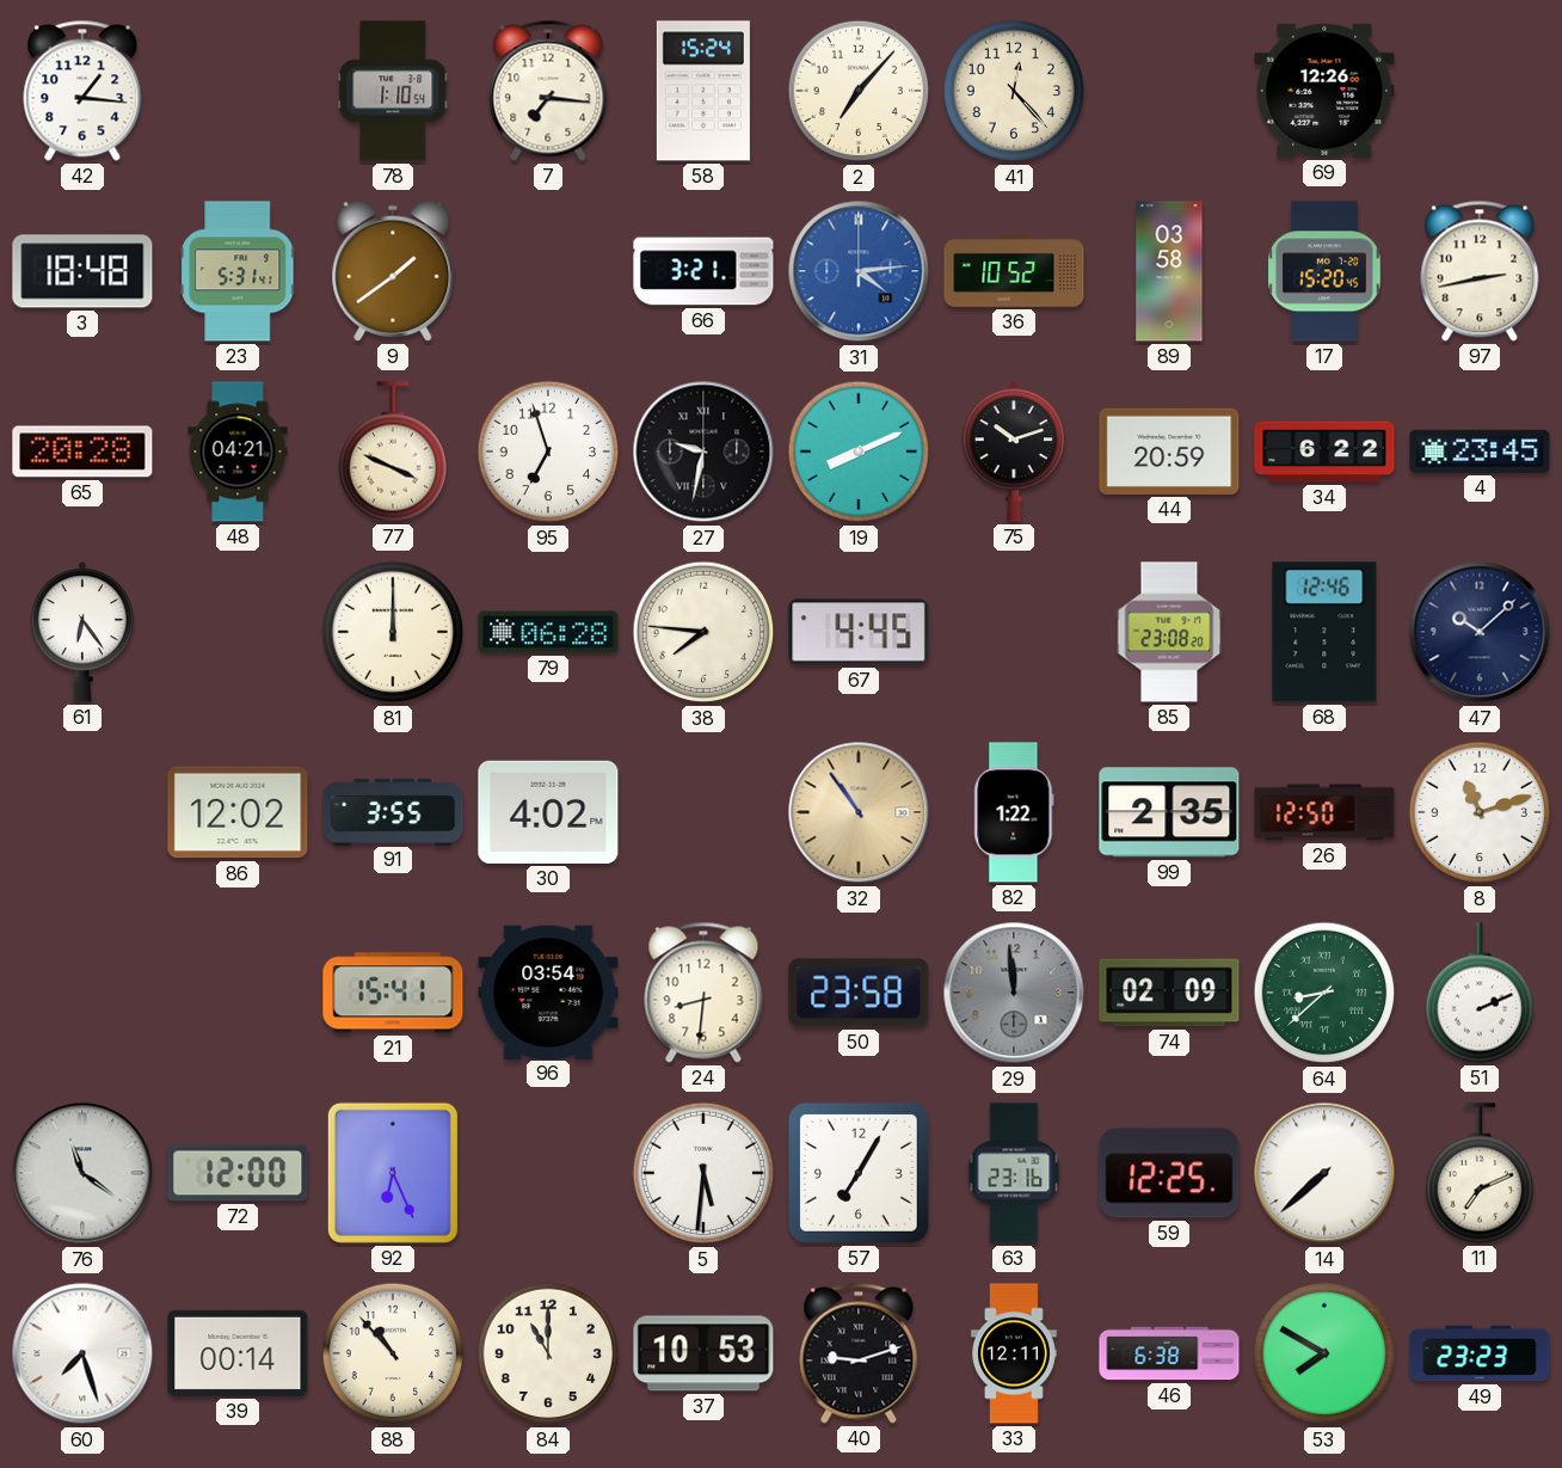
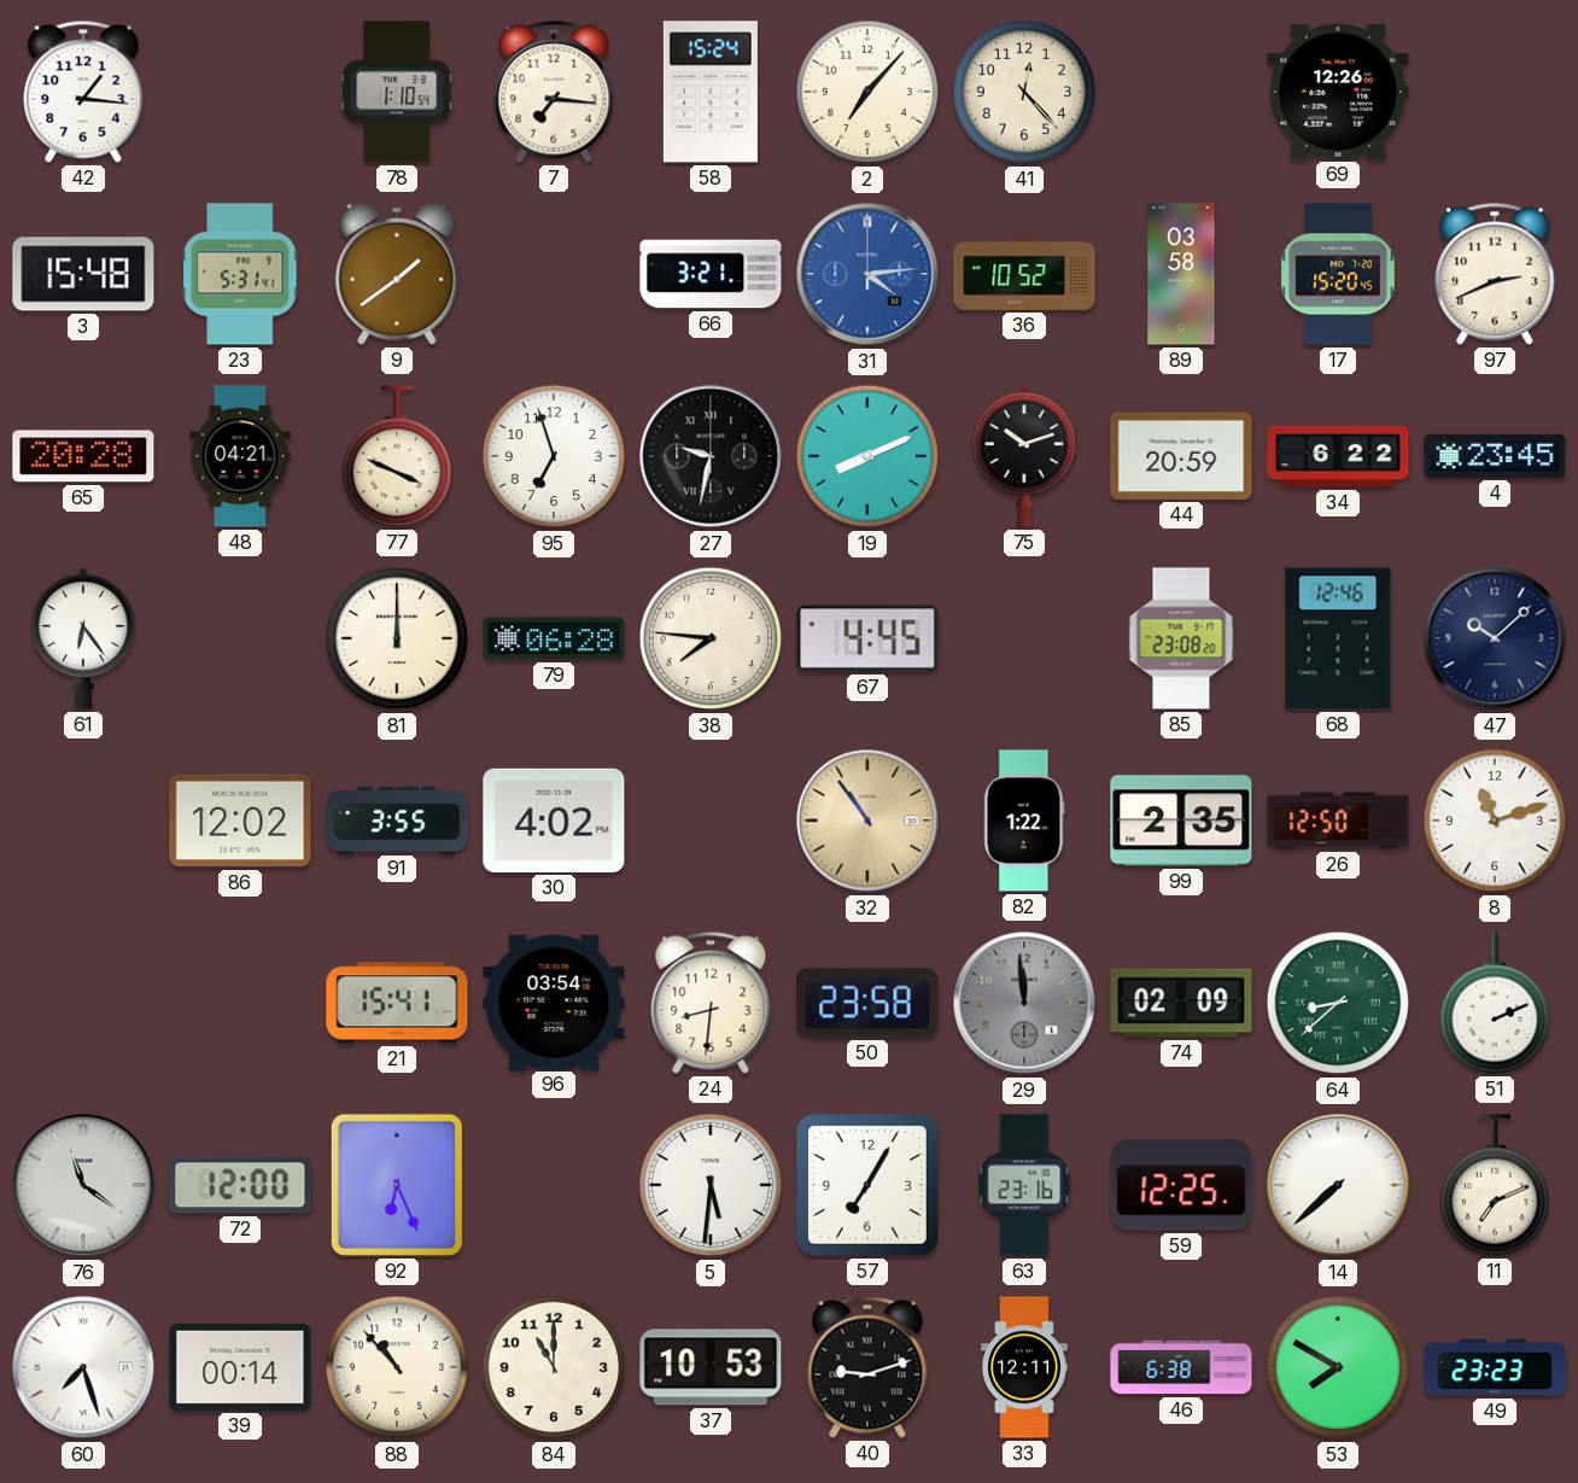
3: 18:48 -> 15:48 (83, 274)
97: 2:43 -> 2:41 (1495, 274)
